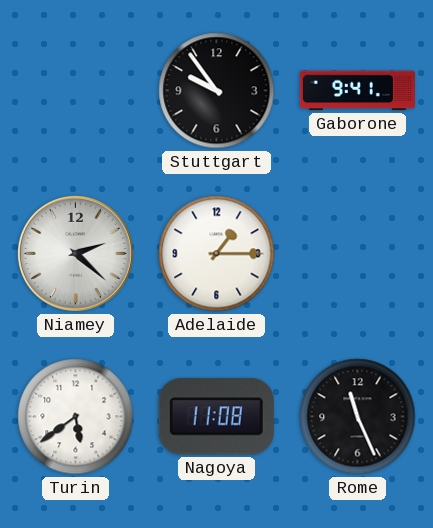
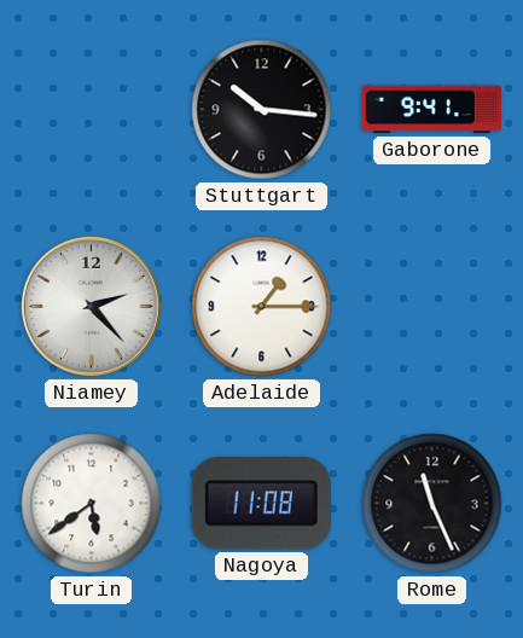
Stuttgart: 9:54 -> 10:16 (262, 110)
Niamey: 2:22 -> 2:23 (91, 306)
